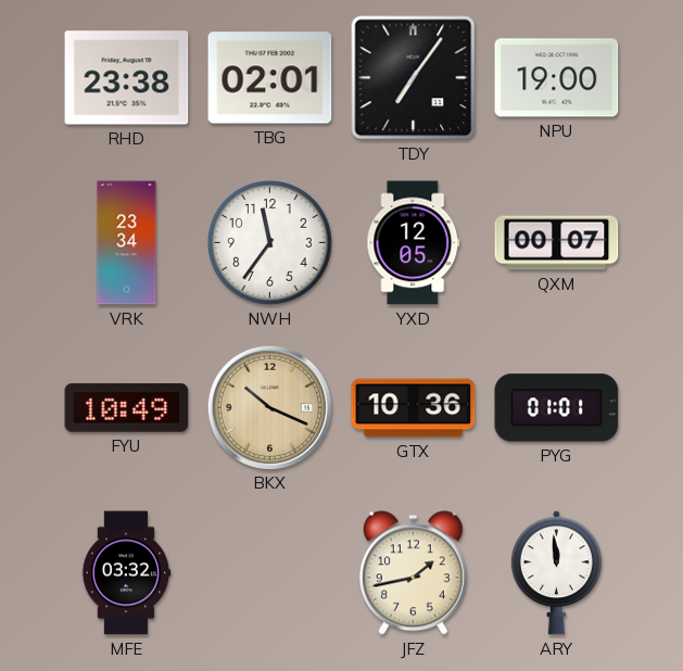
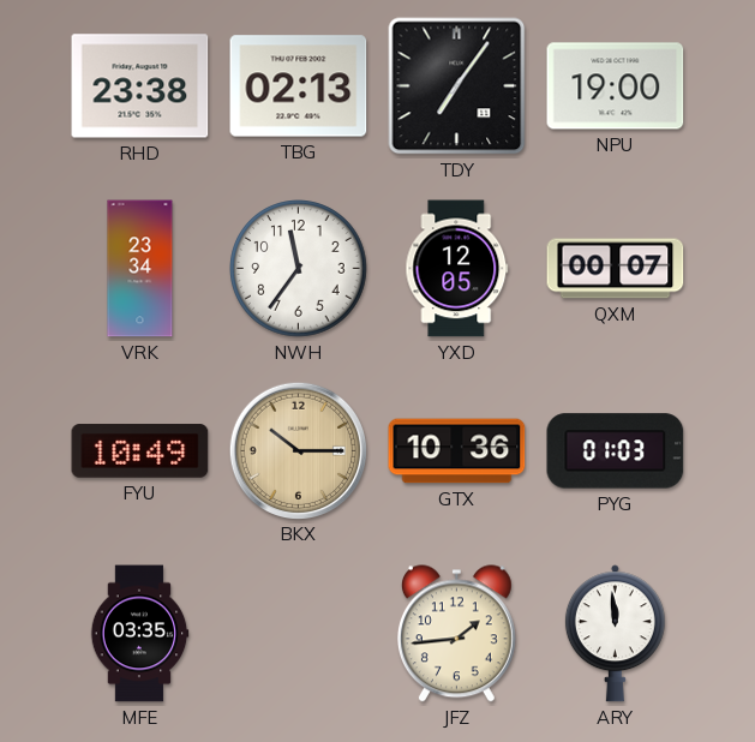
TBG: 02:01 -> 02:13 (299, 86)
BKX: 10:19 -> 10:15 (298, 450)
PYG: 01:01 -> 01:03 (616, 451)
MFE: 03:32 -> 03:35 (139, 634)
JFZ: 1:43 -> 1:44 (456, 634)
